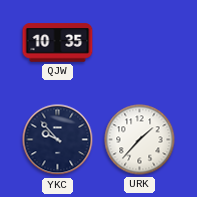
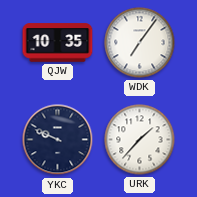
WDK: none -> 7:06 (140, 43)
YKC: 9:53 -> 9:49 (58, 140)
